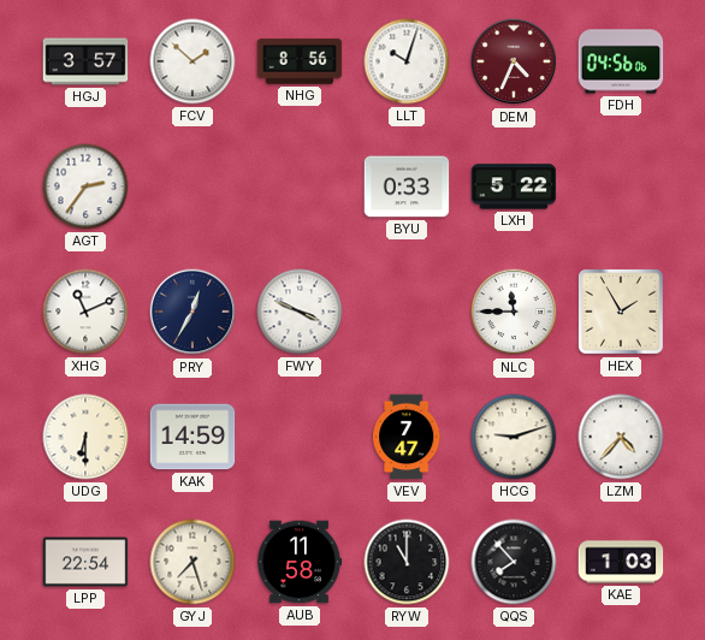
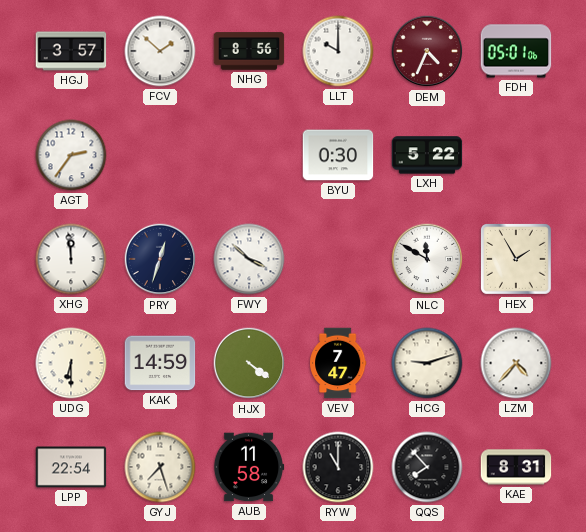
LLT: 10:03 -> 10:00 (338, 51)
FDH: 04:56 -> 05:01 (516, 51)
BYU: 0:33 -> 0:30 (338, 155)
XHG: 11:11 -> 11:59 (71, 259)
PRY: 12:35 -> 12:33 (160, 259)
FWY: 3:49 -> 3:52 (249, 259)
NLC: 11:45 -> 11:50 (427, 259)
HJX: none -> 4:21 (249, 363)
KAE: 1:03 -> 8:31 (516, 467)
